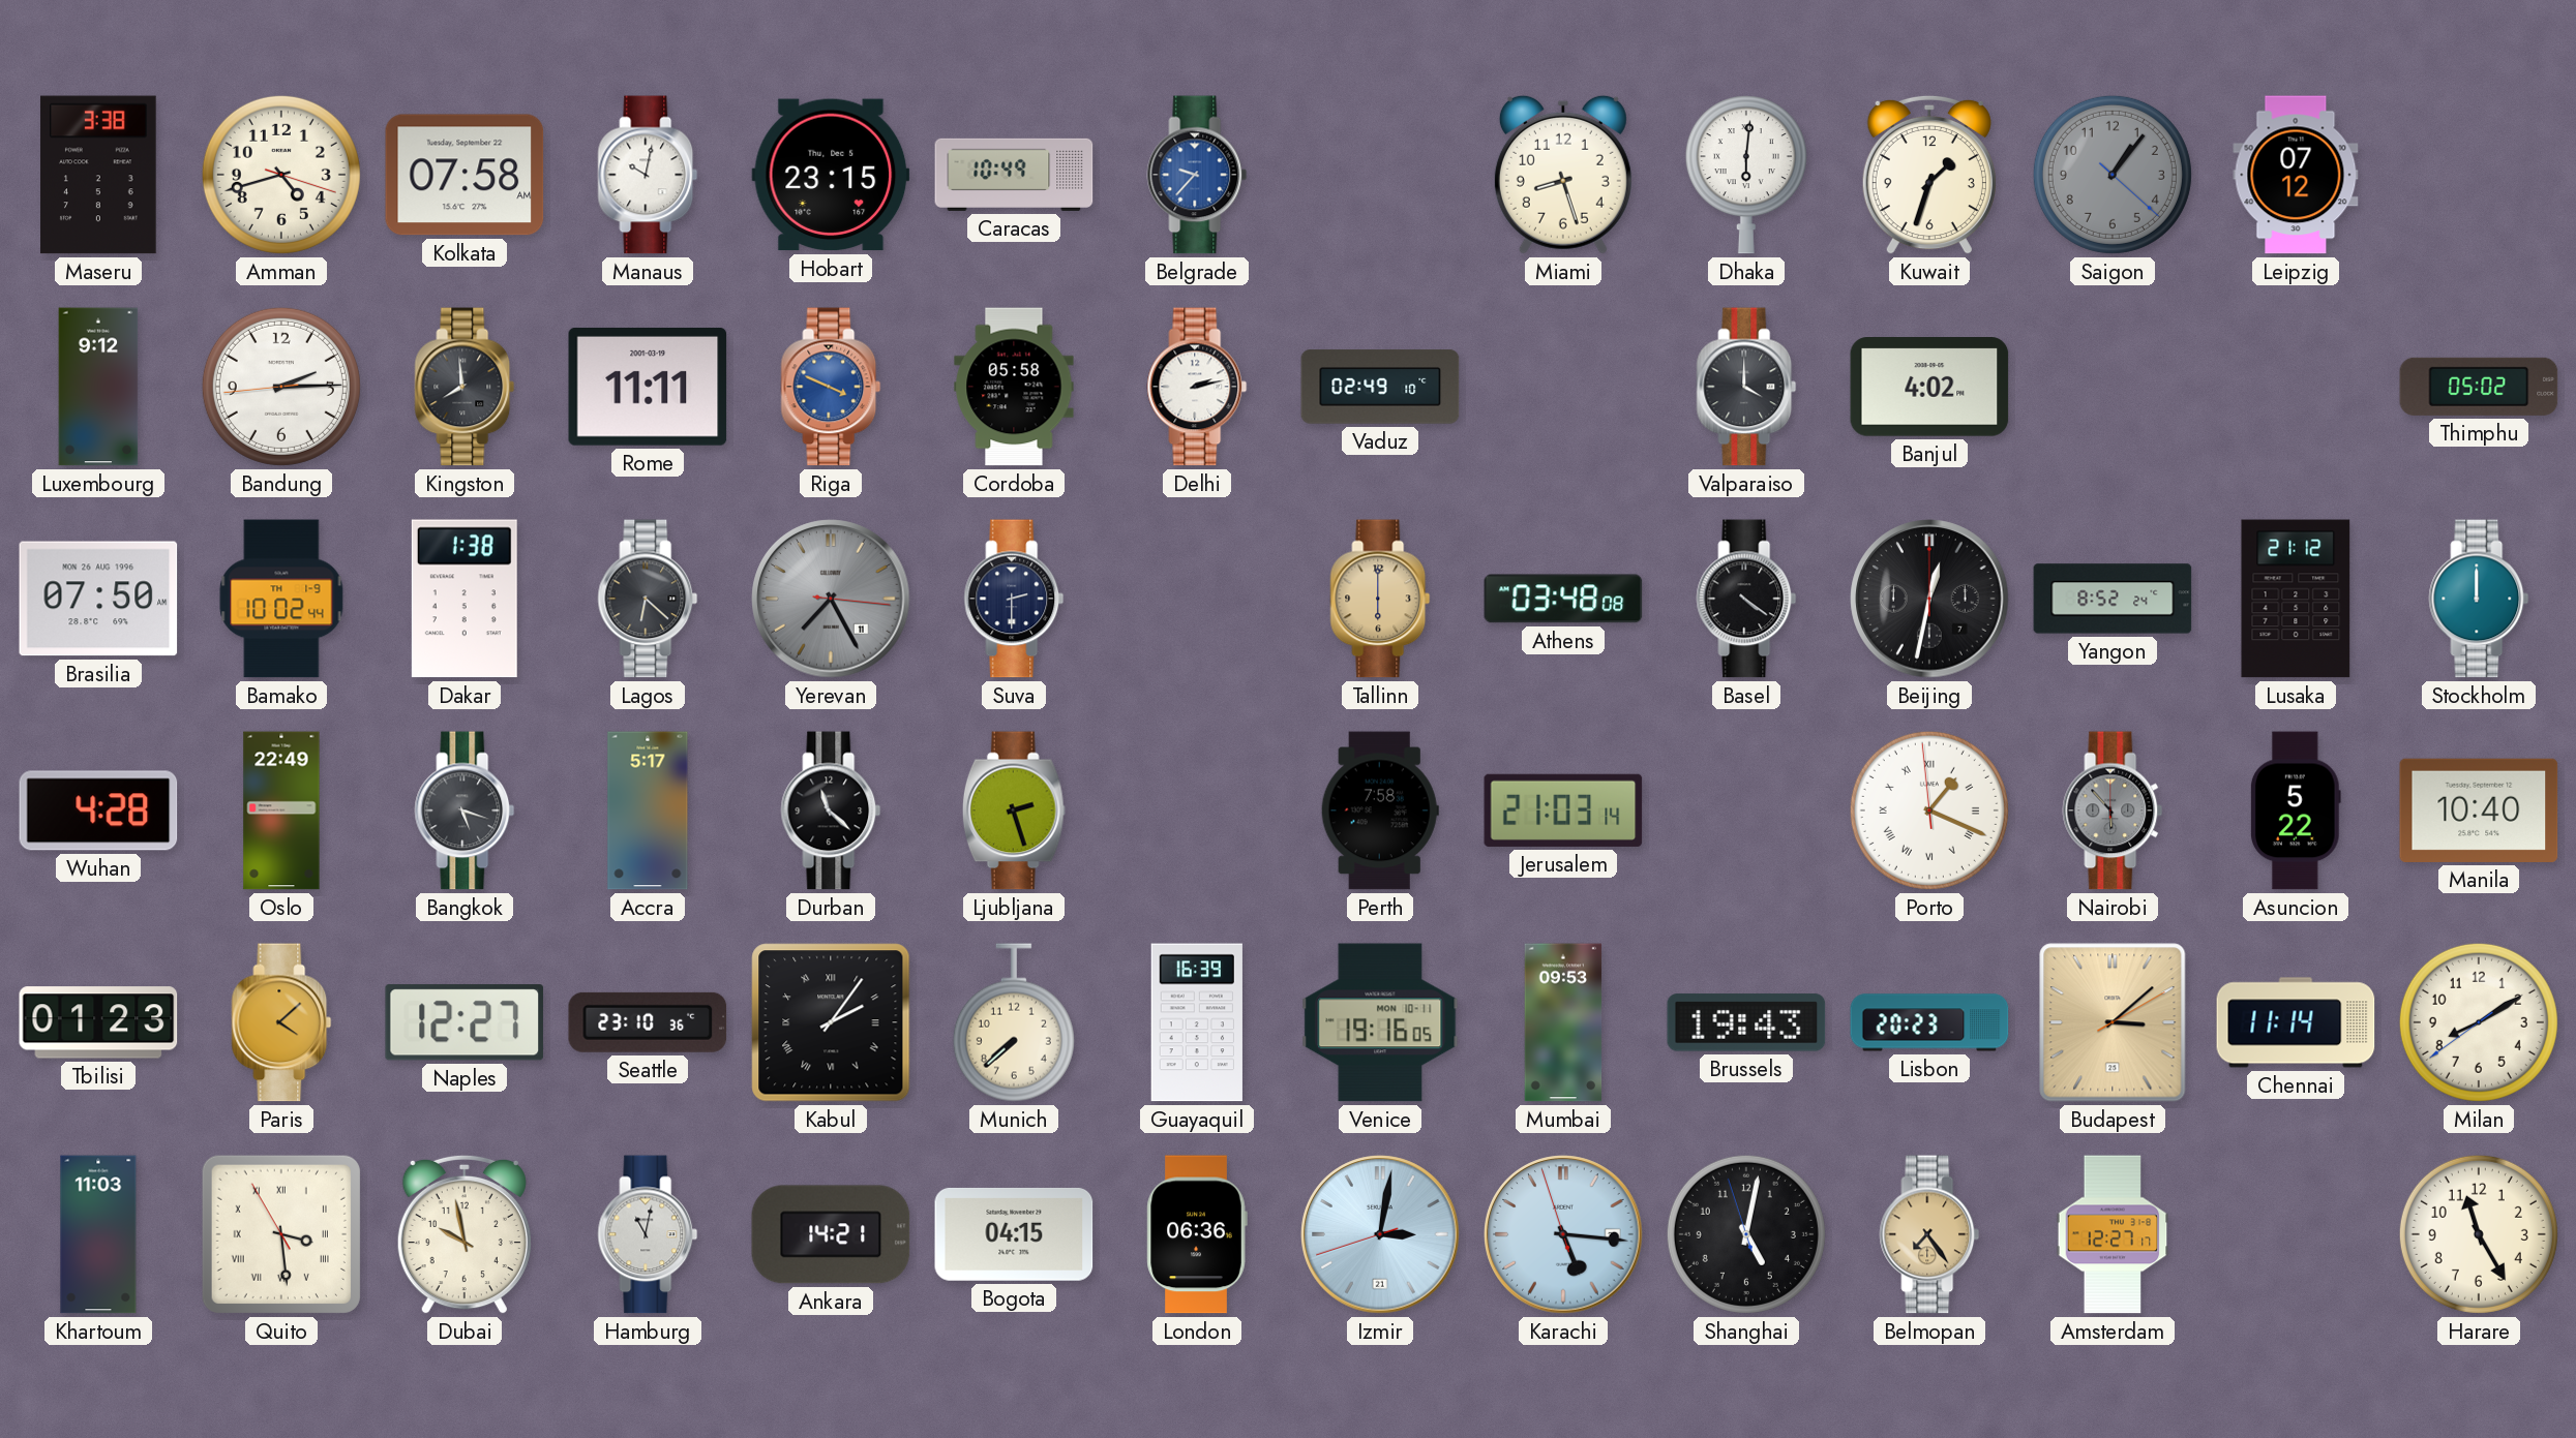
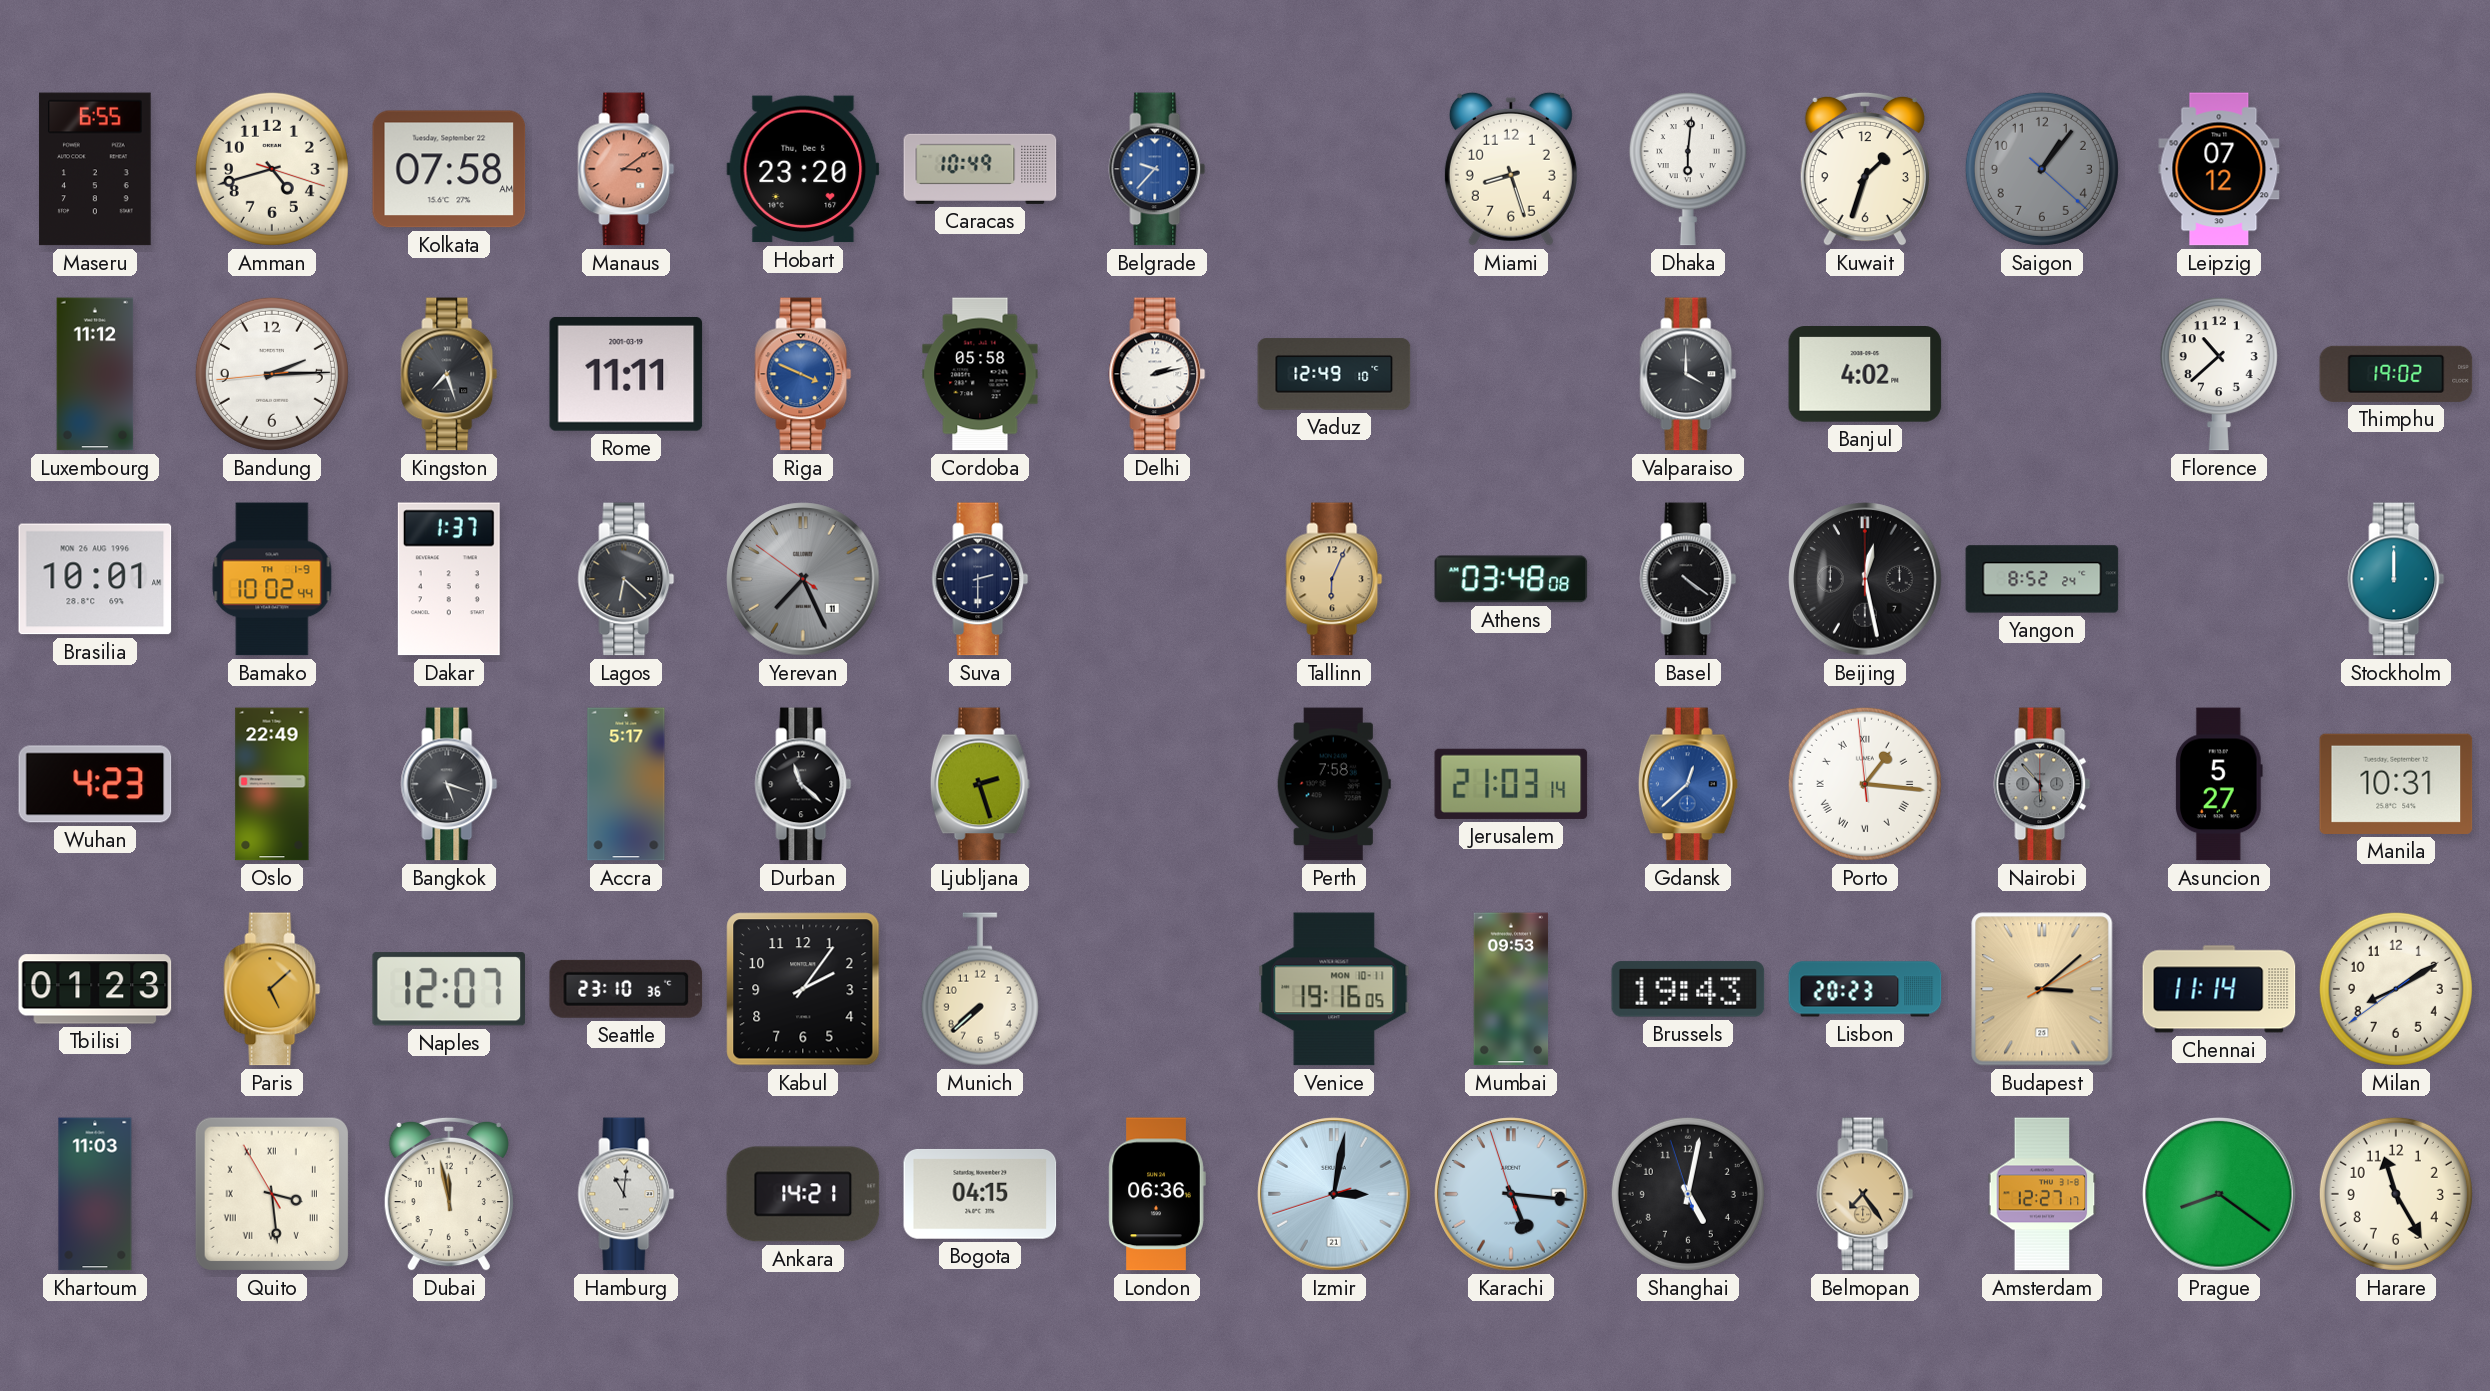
Maseru: 3:38 -> 6:55 (95, 169)
Manaus: 10:02 -> 3:09 (626, 169)
Manaus dial: white -> salmon (626, 169)
Hobart: 23:15 -> 23:20 (803, 169)
Luxembourg: 9:12 -> 11:12 (95, 374)
Kingston: 7:59 -> 7:27 (449, 374)
Vaduz: 02:49 -> 12:49 (1334, 374)
Florence: none -> 10:38 (2219, 374)
Thimphu: 05:02 -> 19:02 (2396, 374)
Brasilia: 07:50 -> 10:01 (95, 579)
Dakar: 1:38 -> 1:37 (449, 579)
Yerevan: 7:25:16 -> 7:25:51 (803, 579)
Tallinn: 6:00 -> 6:04 (1334, 579)
Beijing: 12:32 -> 12:28 (1865, 579)
Lusaka: 21:12 -> none (2296, 599)
Wuhan: 4:28 -> 4:23 (95, 784)
Gdansk: none -> 12:38 (1688, 784)
Porto: 1:18 -> 1:15 (1865, 784)
Asuncion: 5:22 -> 5:27 (2219, 784)
Manila: 10:40 -> 10:31 (2396, 784)
Paris: 4:08 -> 5:08 (272, 989)
Naples: 12:27 -> 12:07 (448, 989)
Kabul numerals: Roman -> Arabic (803, 989)
Guayaquil: 16:39 -> none (1197, 1022)
Dubai: 9:58 -> 11:58 (449, 1194)
Hamburg: 11:02 -> 11:01 (626, 1194)
Prague: none -> 8:21 (2219, 1194)
